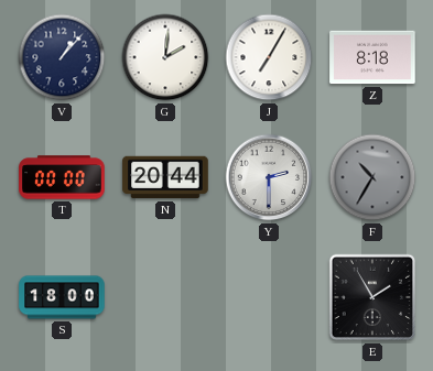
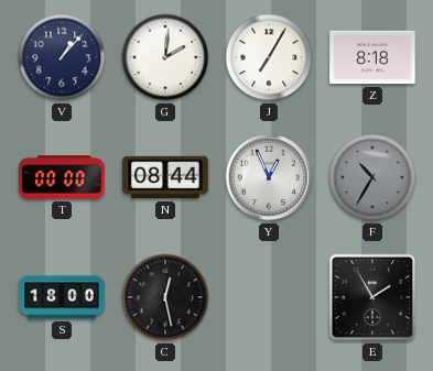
N: 20:44 -> 08:44 (165, 177)
Y: 2:30 -> 12:56 (269, 177)
C: none -> 12:28 (165, 297)
